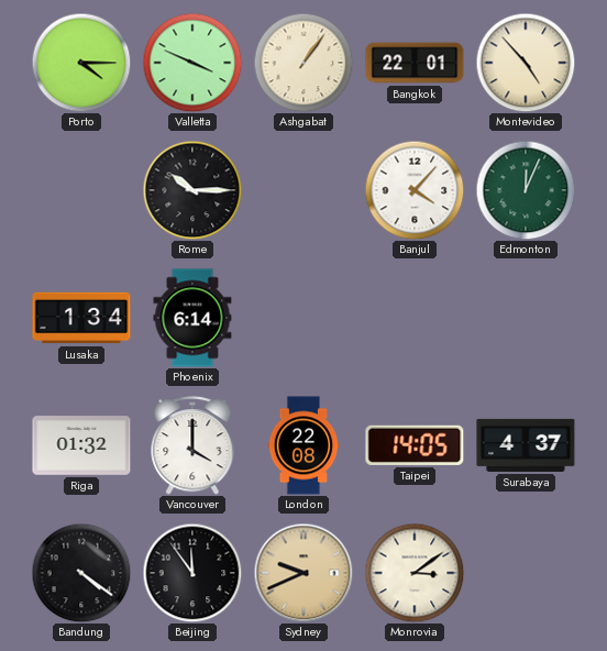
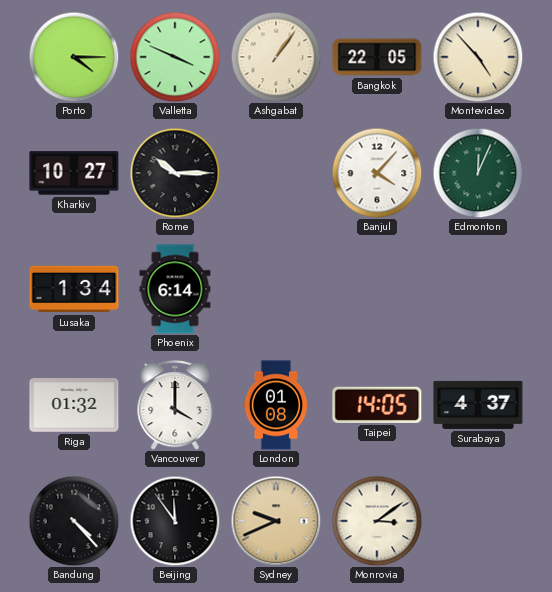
Bangkok: 22:01 -> 22:05 (377, 57)
Kharkiv: none -> 10:27 (74, 173)
London: 22:08 -> 01:08 (276, 405)
Bandung: 4:21 -> 4:23 (74, 521)
